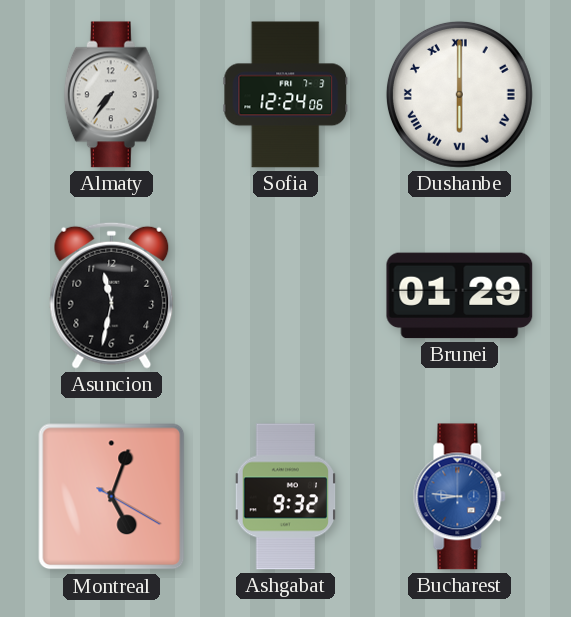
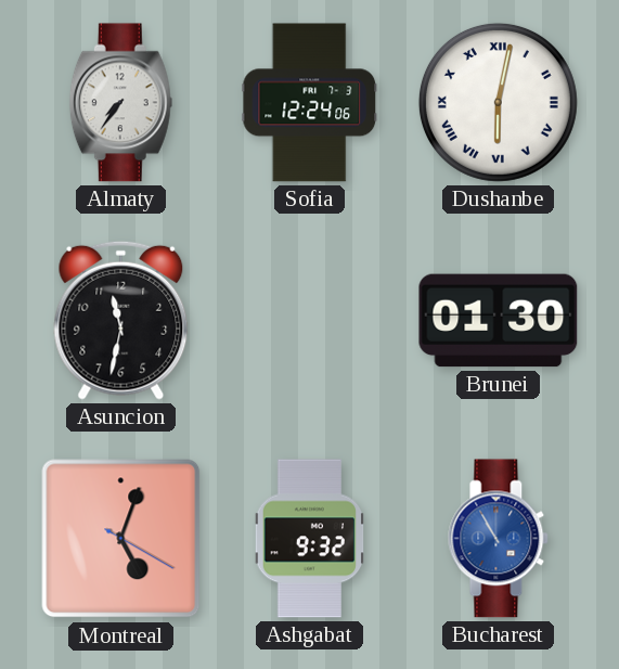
Dushanbe: 6:00 -> 6:02 (498, 102)
Brunei: 01:29 -> 01:30 (499, 321)
Bucharest: 8:46 -> 10:55 (499, 539)
